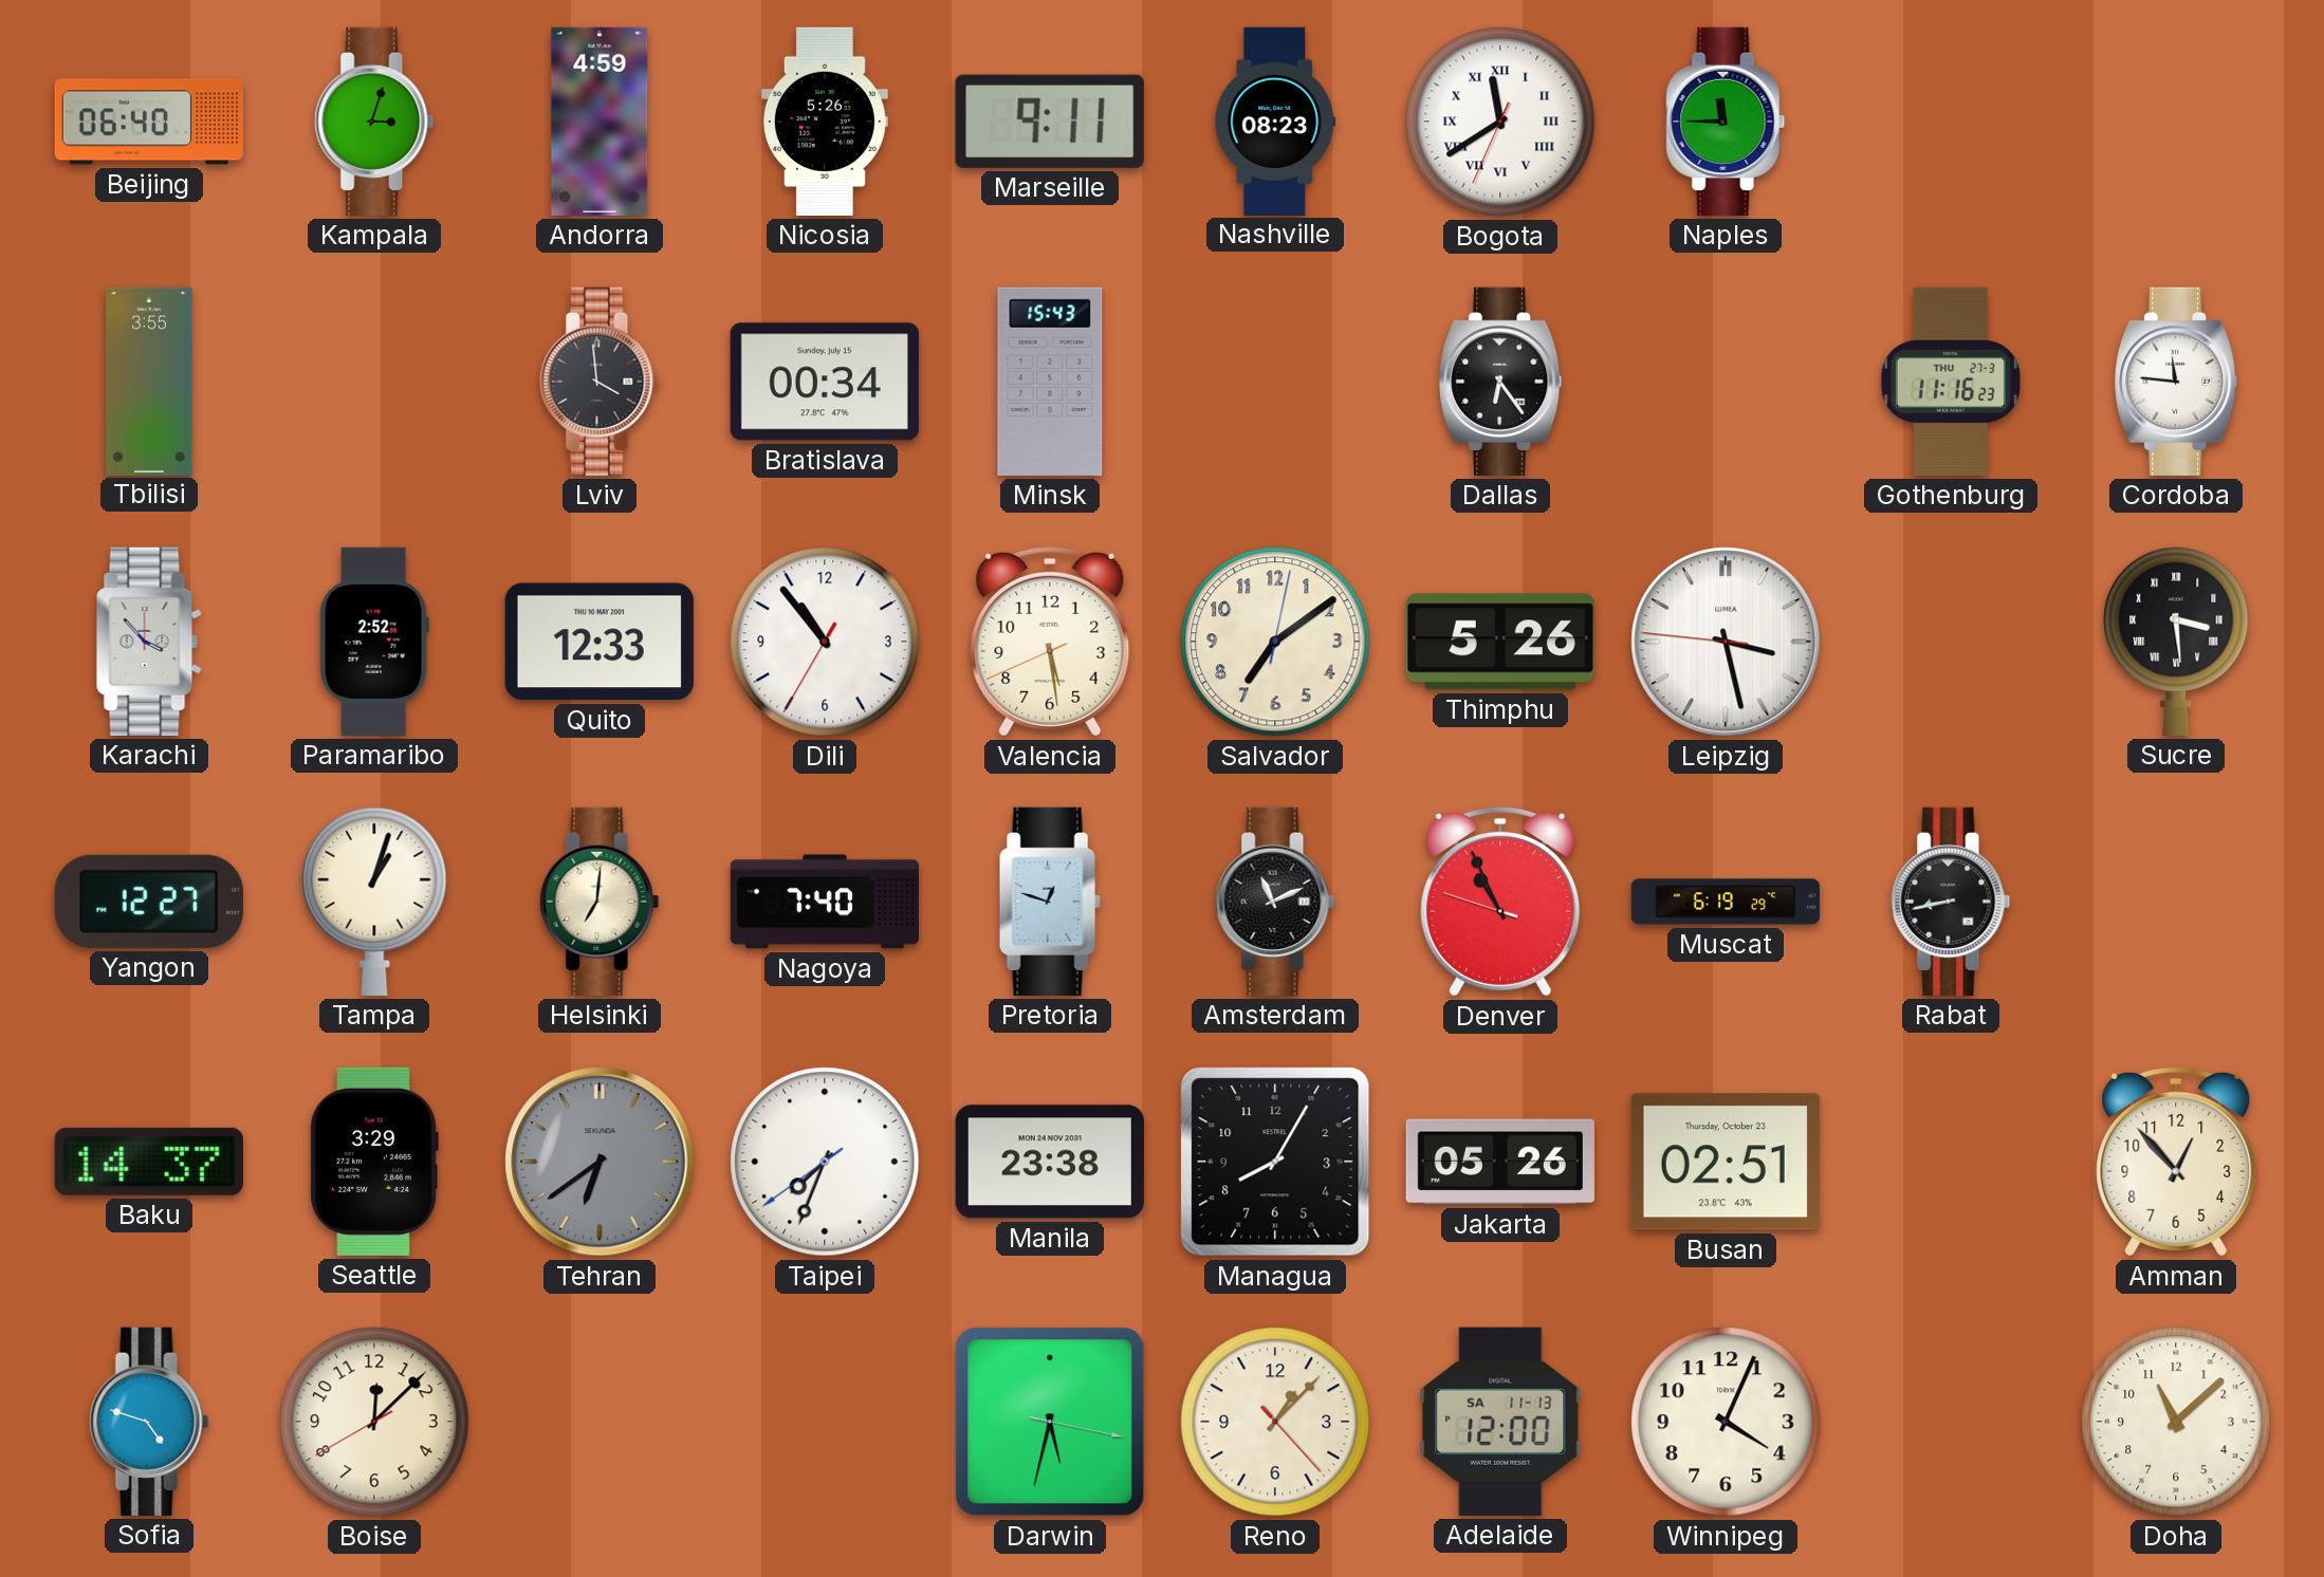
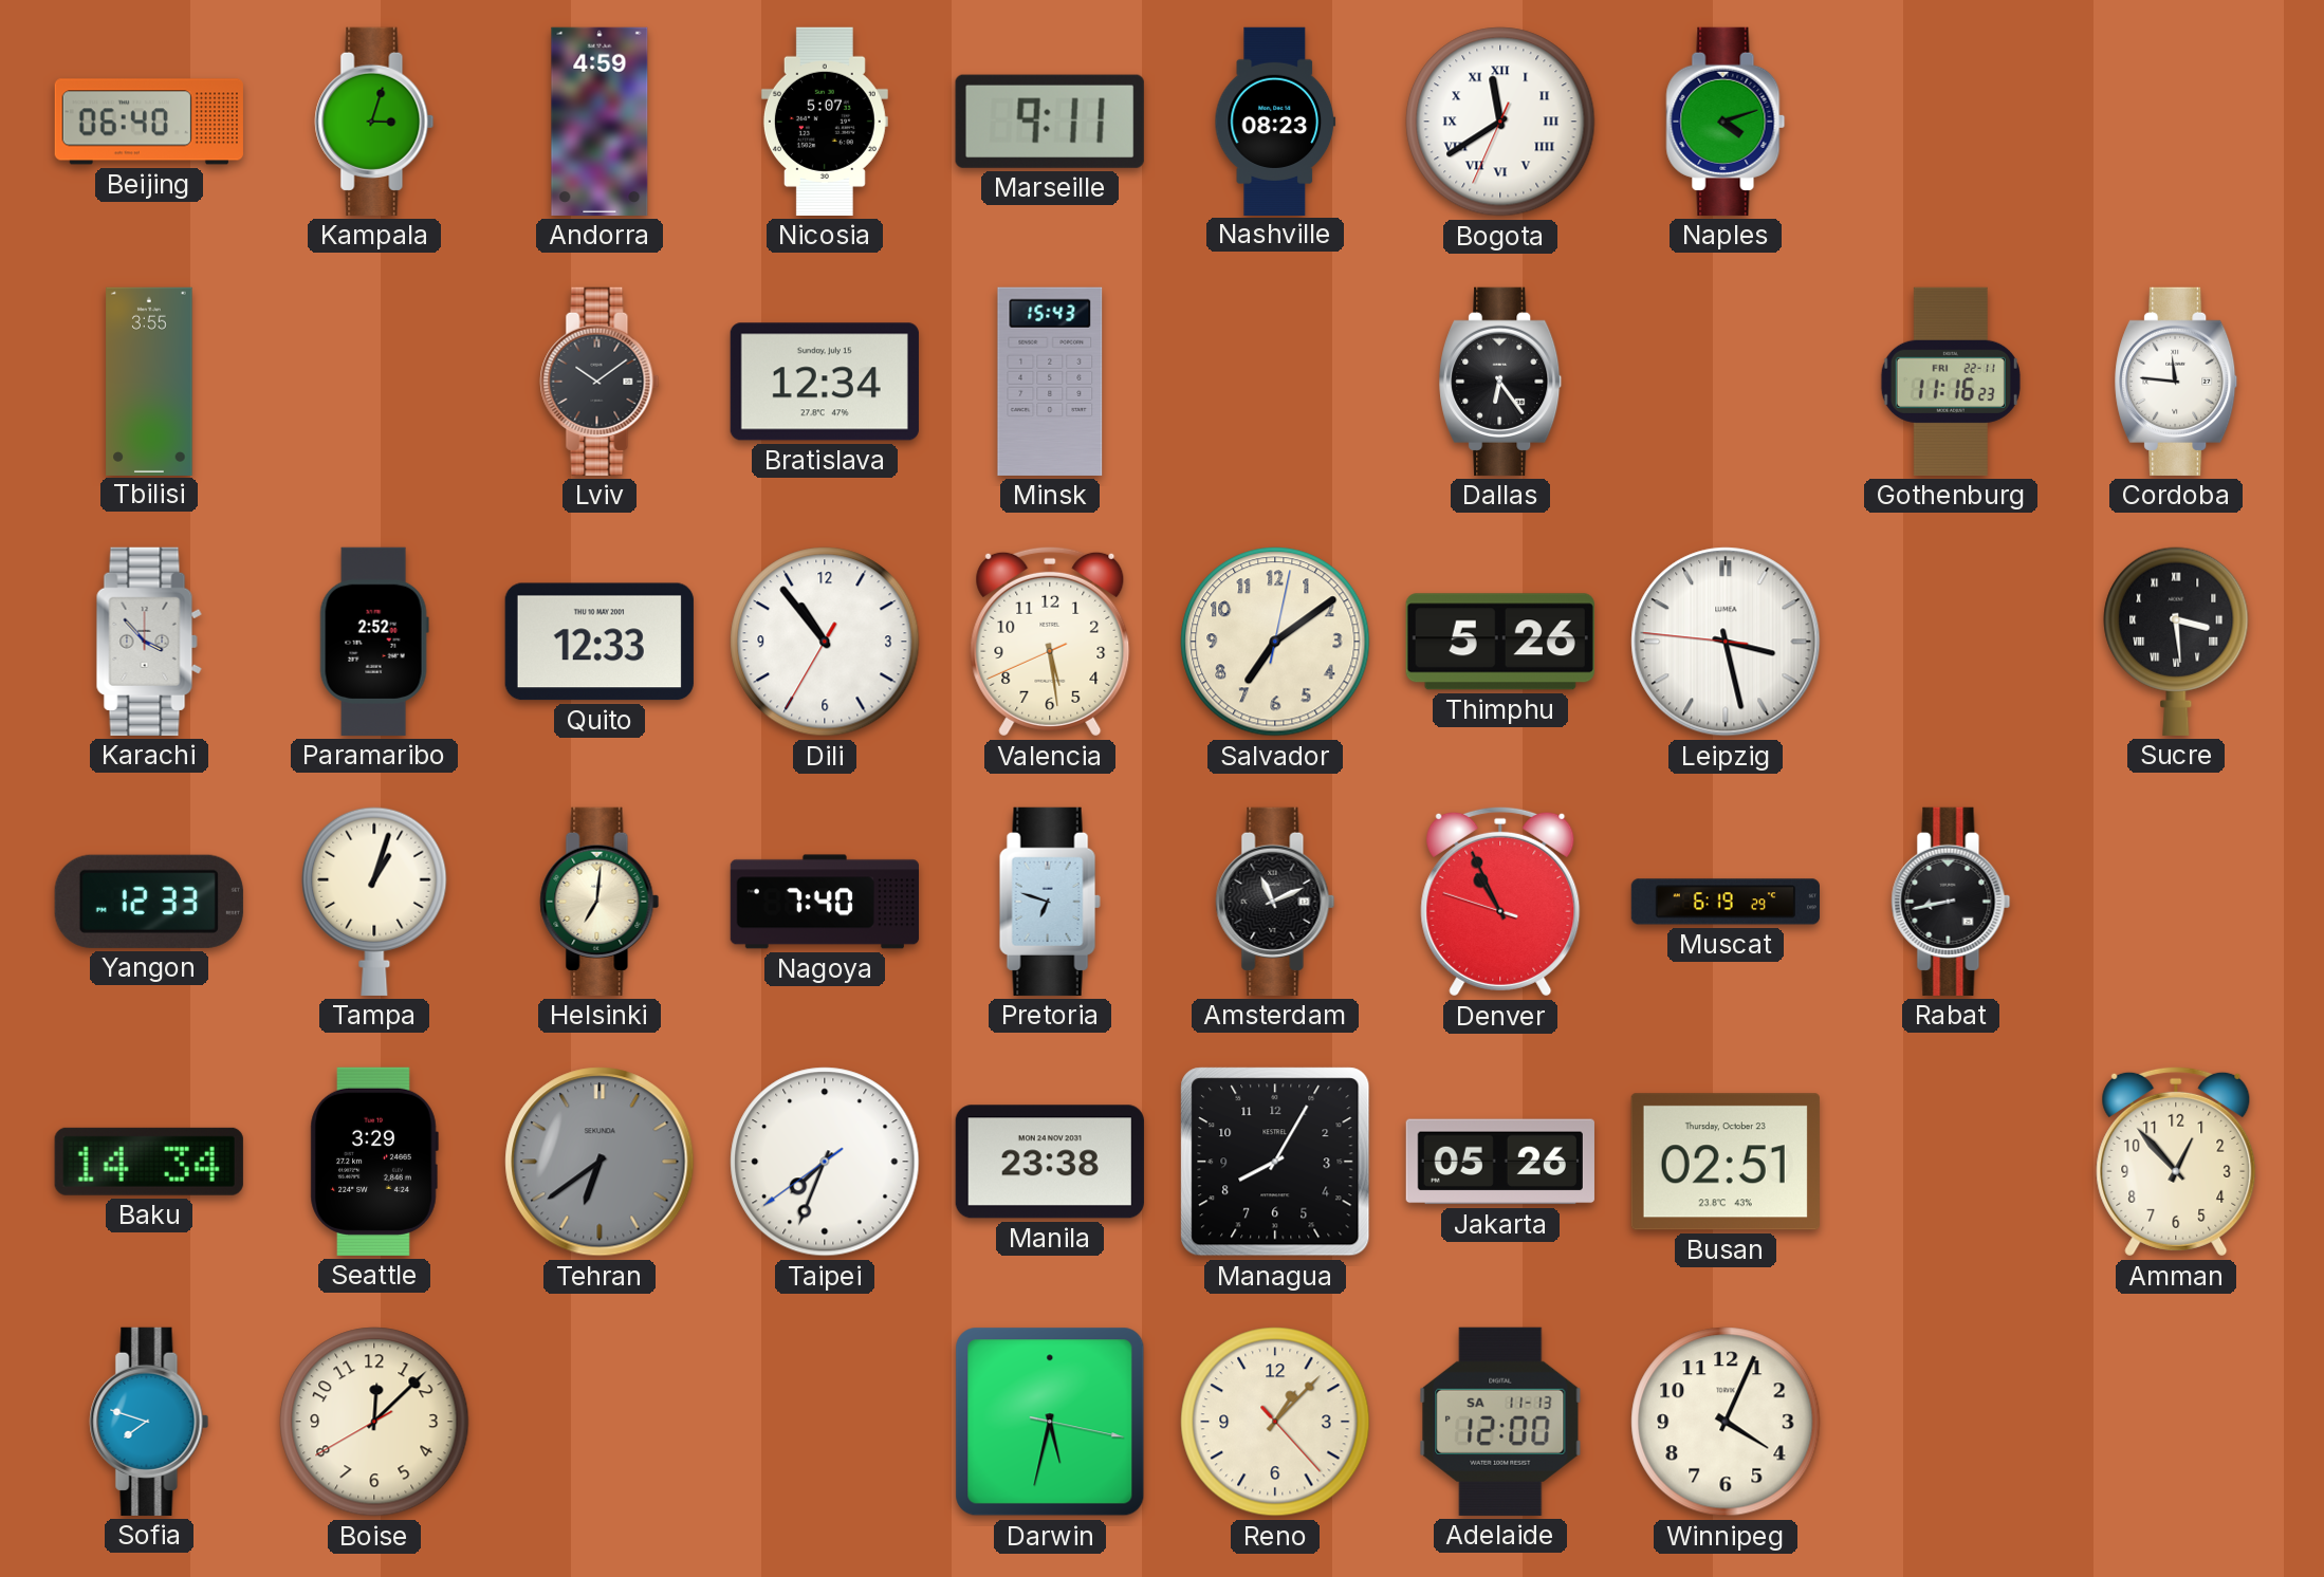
Nicosia: 5:26 -> 5:07 (825, 122)
Naples: 11:45 -> 4:12 (1726, 122)
Lviv: 3:59 -> 10:09 (600, 382)
Bratislava: 00:34 -> 12:34 (825, 382)
Gothenburg date: THU 27-3 -> FRI 22-11 (1951, 382)
Yangon: 12:27 -> 12:33 (149, 902)
Pretoria: 12:48 -> 6:48 (1050, 902)
Baku: 14:37 -> 14:34 (149, 1162)
Sofia: 4:48 -> 7:48 (149, 1422)
Doha: 11:08 -> none (2176, 1422)
